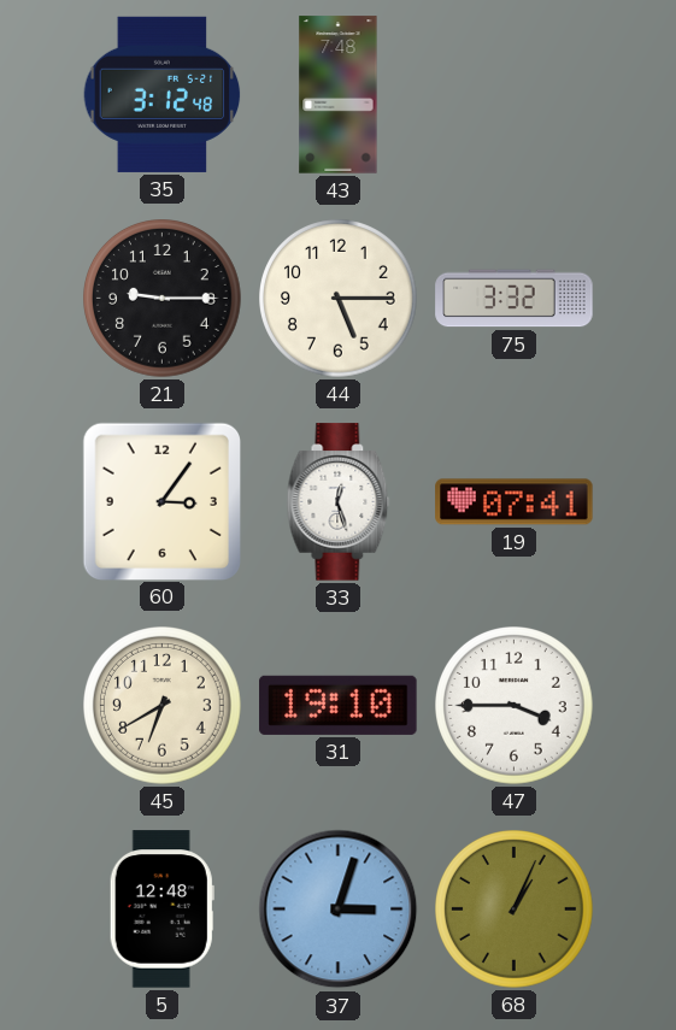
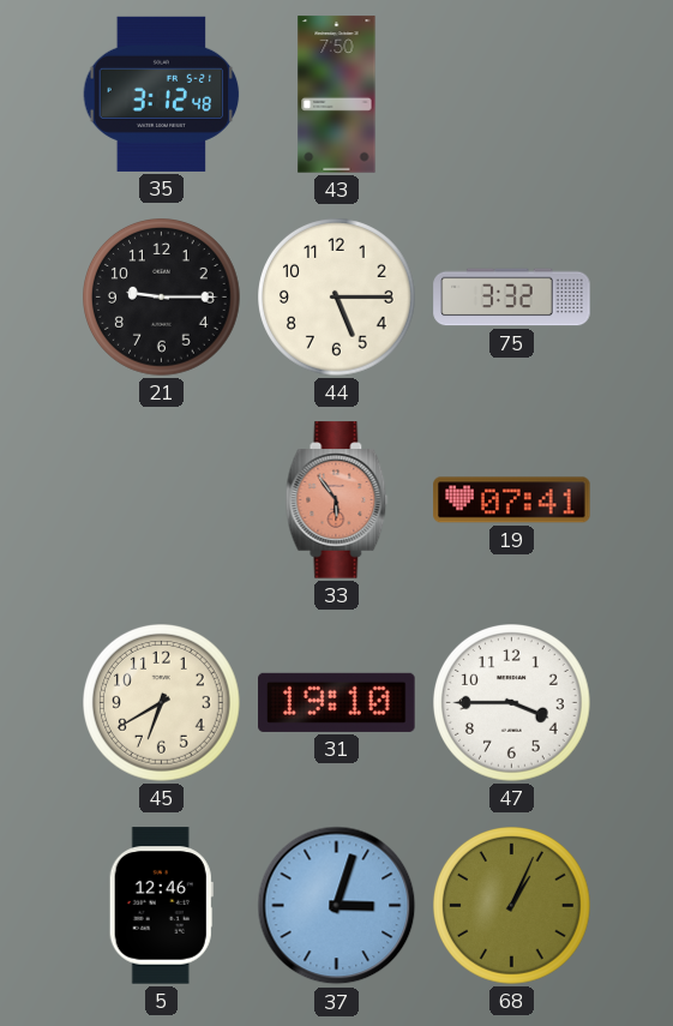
43: 7:48 -> 7:50 (337, 95)
60: 3:06 -> none (161, 501)
33: 12:27 -> 5:54 (337, 500)
33 dial: white -> salmon (337, 500)
5: 12:48 -> 12:46 (161, 906)
